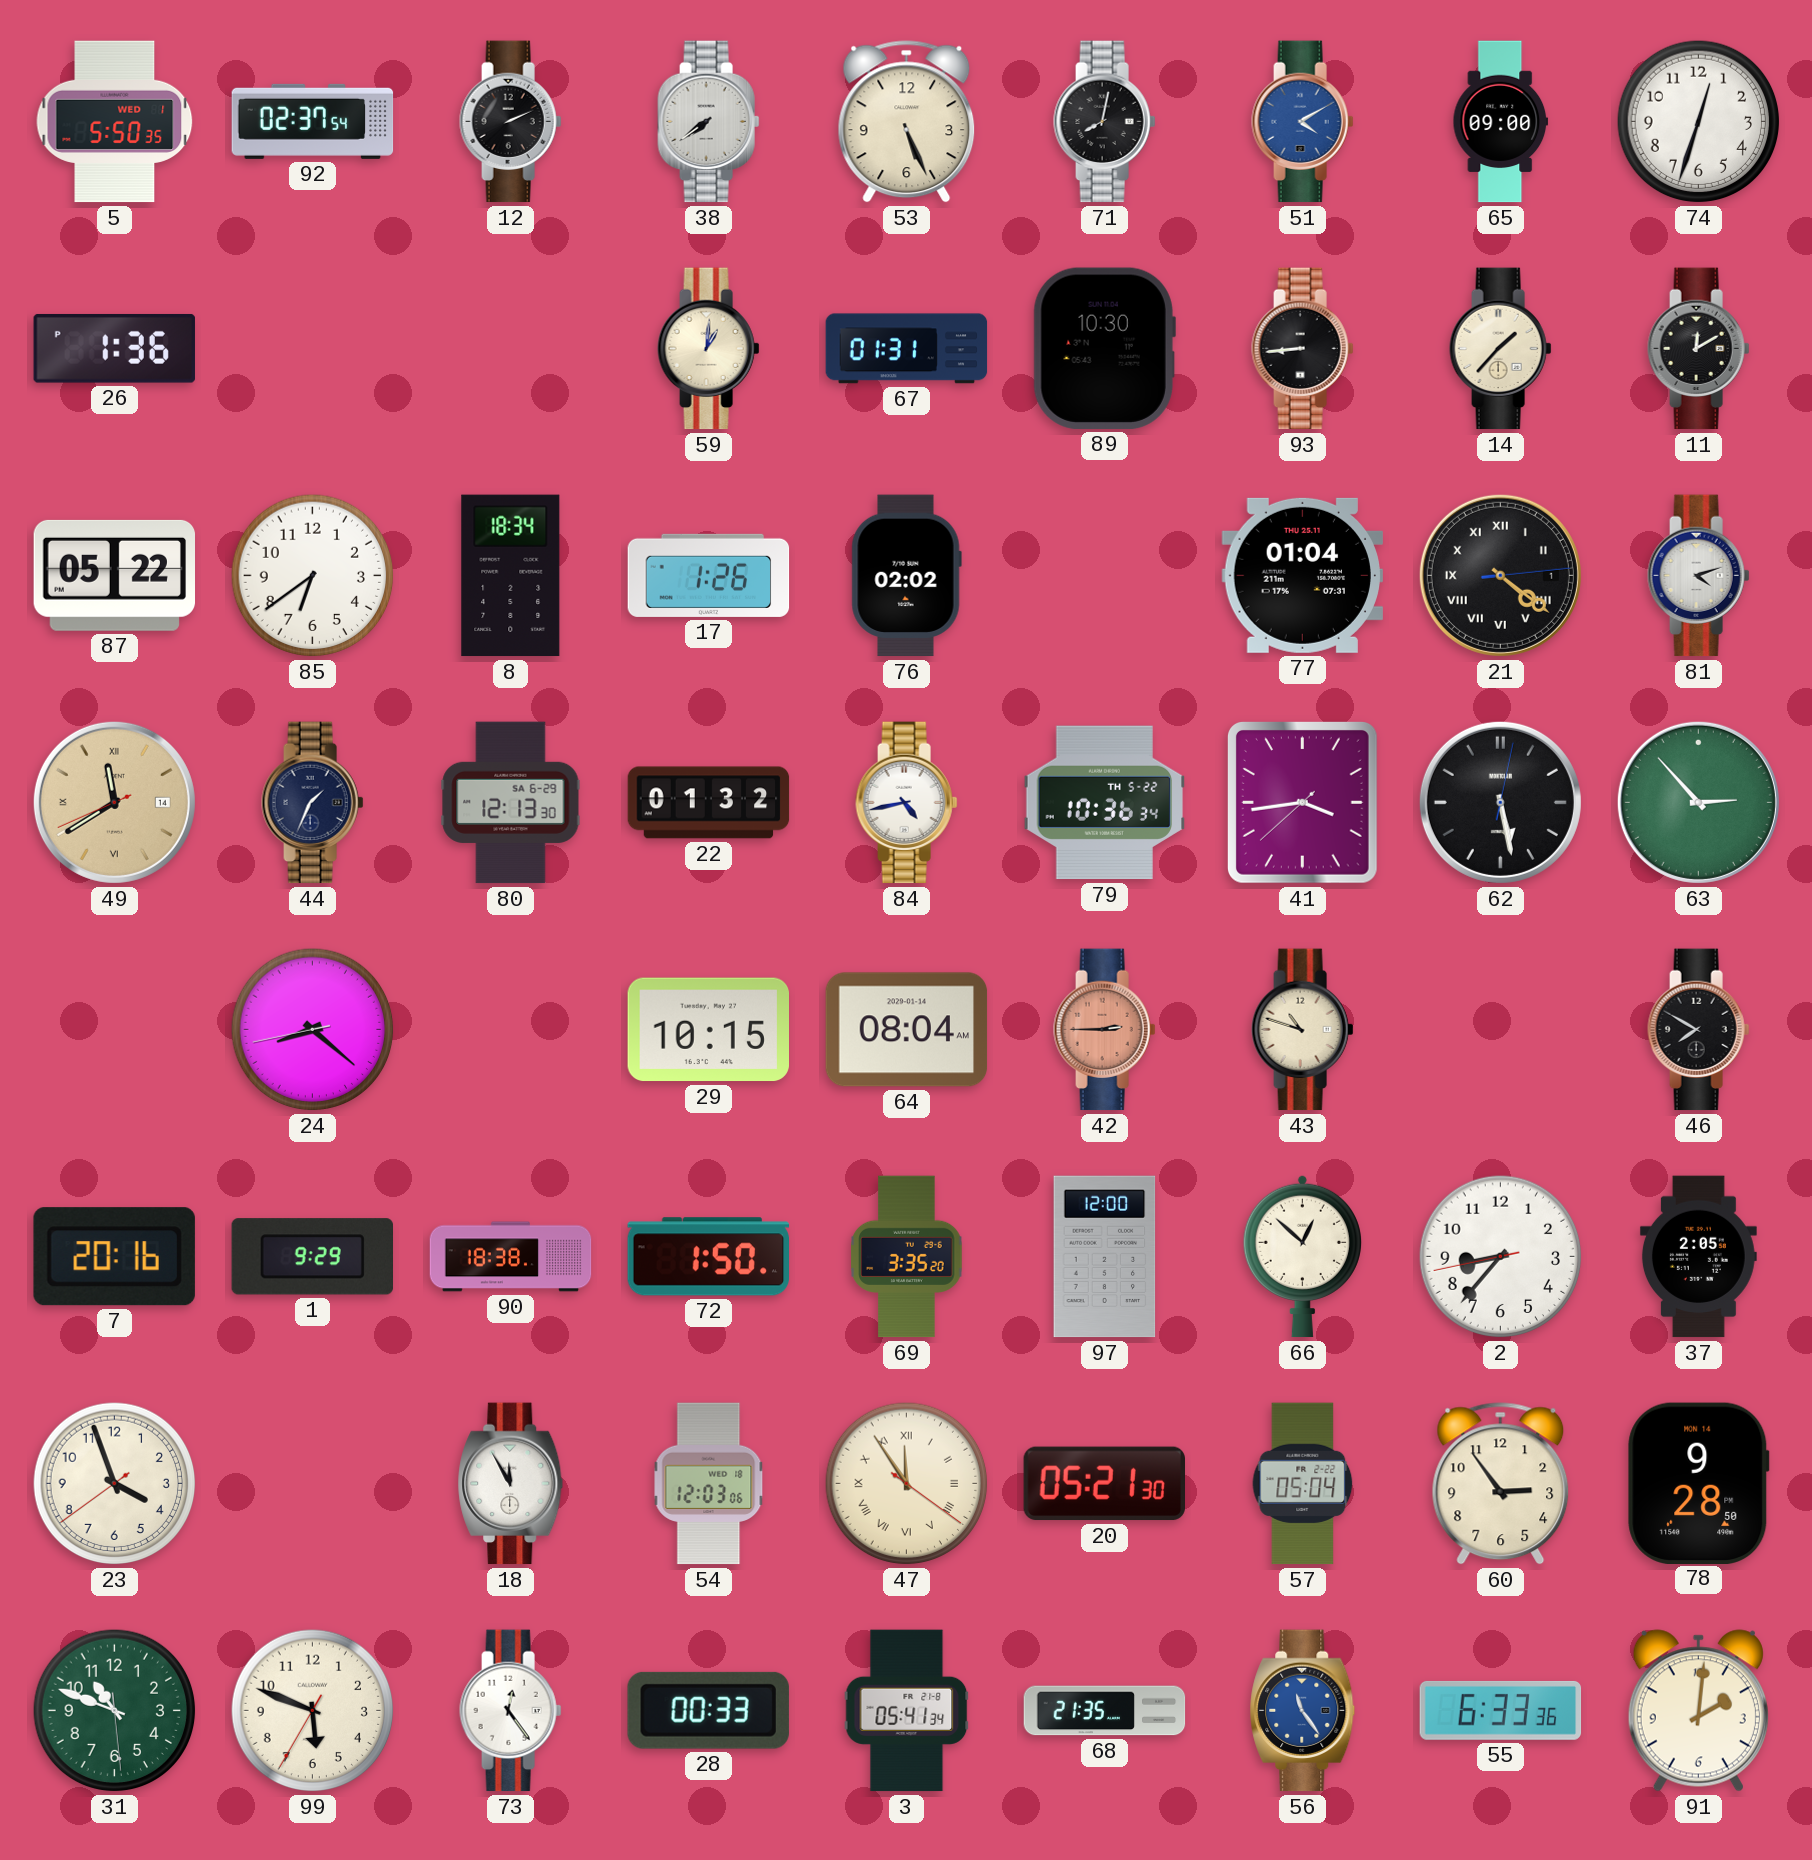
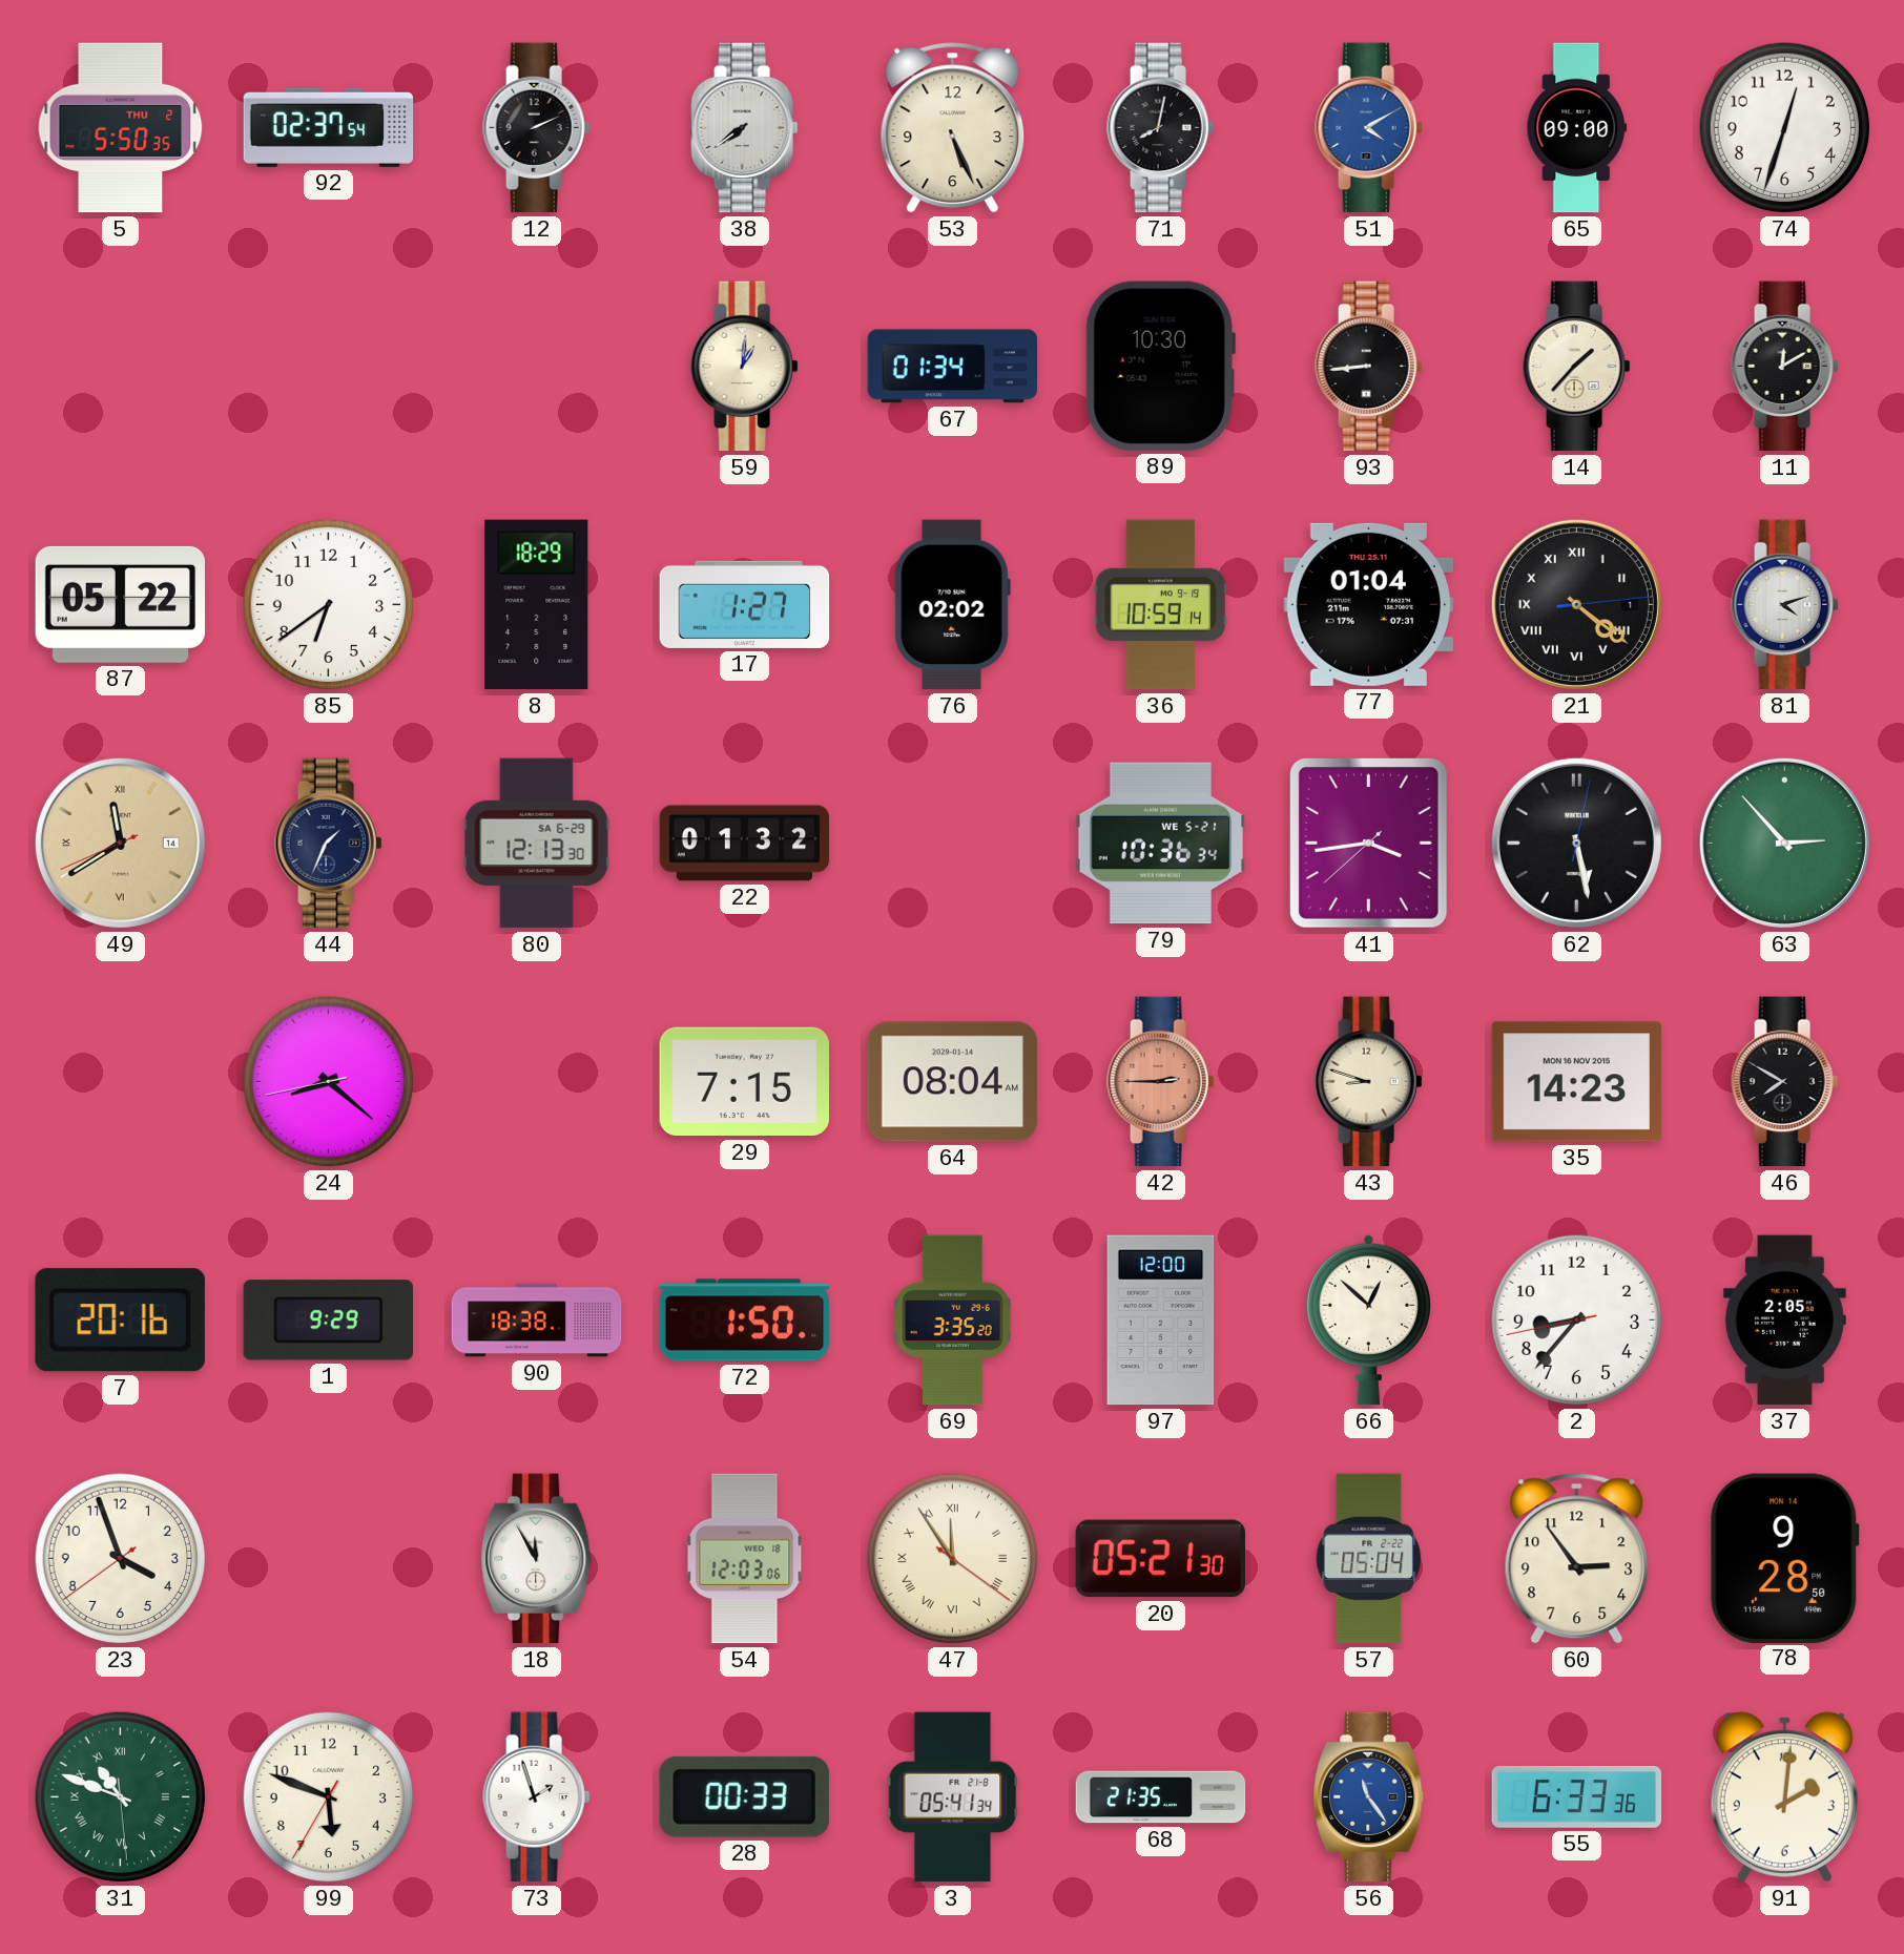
5 date: WED 1 -> THU 2 (121, 128)
26: 1:36 -> none (114, 349)
67: 01:31 -> 01:34 (953, 367)
8: 18:34 -> 18:29 (537, 605)
17: 1:26 -> 1:27 (745, 604)
36: none -> 10:59 (1161, 605)
84: 4:43 -> none (907, 803)
79 date: TH 5-22 -> WE 5-21 (1161, 844)
29: 10:15 -> 7:15 (744, 1082)
43: 10:48 -> 8:48 (1369, 1082)
35: none -> 14:23 (1577, 1082)
31 numerals: Arabic -> Roman (121, 1797)
73: 12:24 -> 1:57 (537, 1797)
